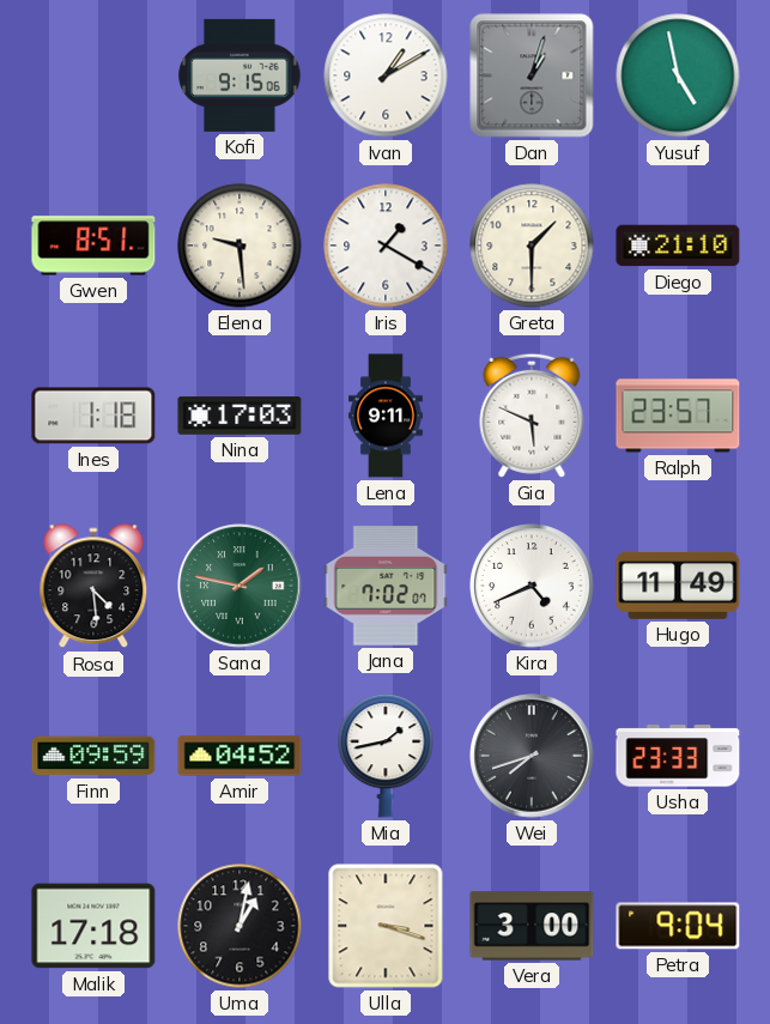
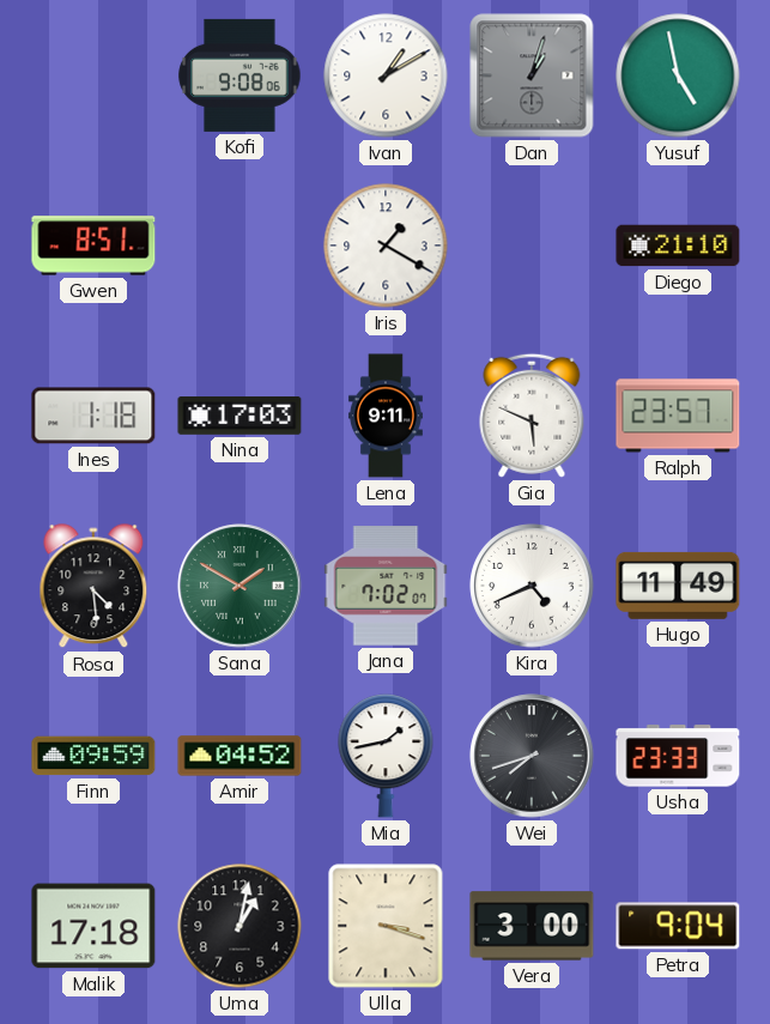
Kofi: 9:15 -> 9:08 (240, 75)
Elena: 9:29 -> none (240, 246)
Greta: 1:30 -> none (532, 246)
Sana: 1:47 -> 1:50 (240, 586)
